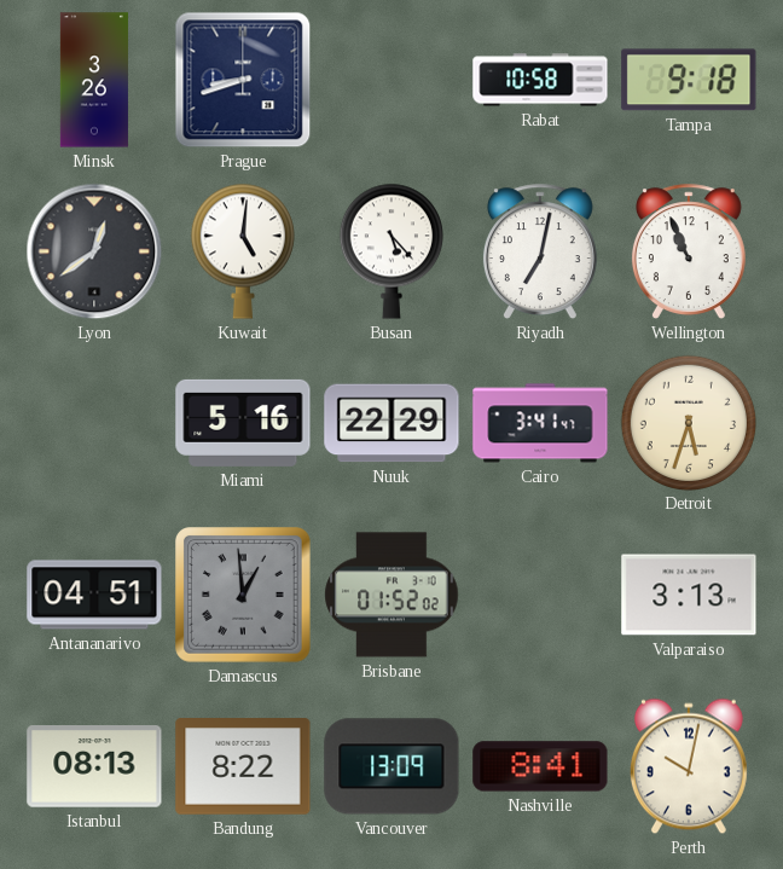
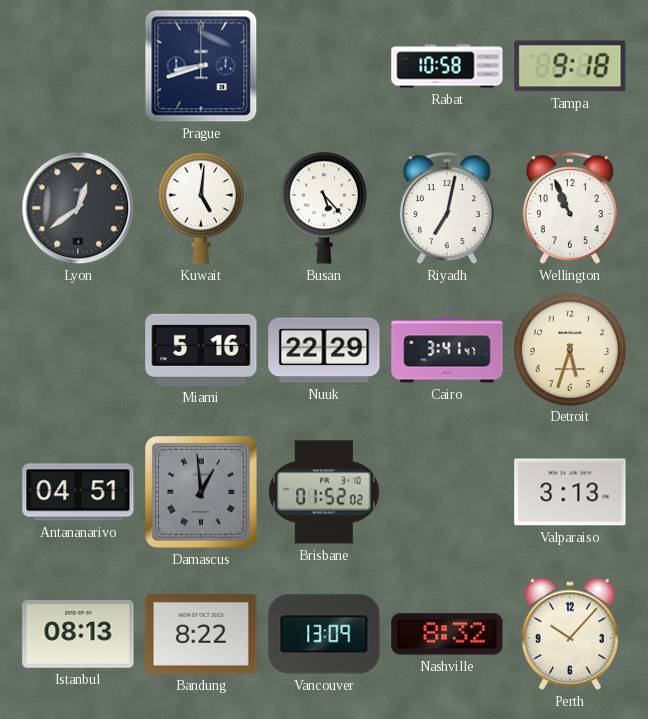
Minsk: 3:26 -> none (94, 80)
Nashville: 8:41 -> 8:32 (447, 634)
Perth: 10:02 -> 10:07 (570, 634)
